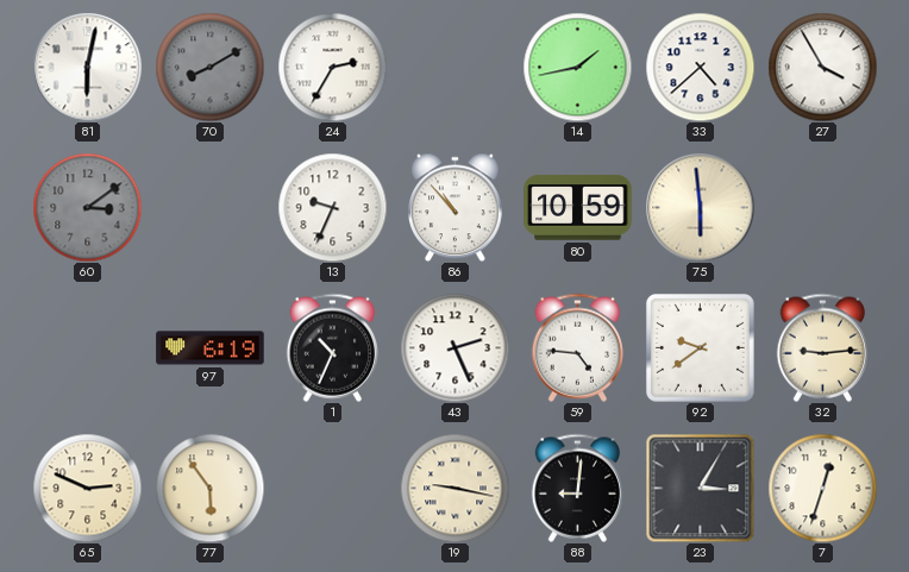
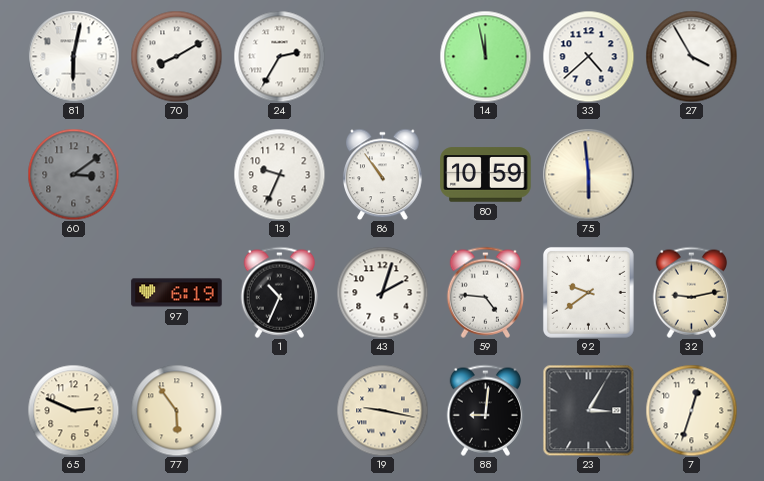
70 dial: grey -> white (176, 56)
14: 1:43 -> 11:58 (485, 56)
86: 10:53 -> 10:54 (383, 174)
43: 2:26 -> 2:03 (382, 292)
32: 9:14 -> 9:13 (692, 292)
